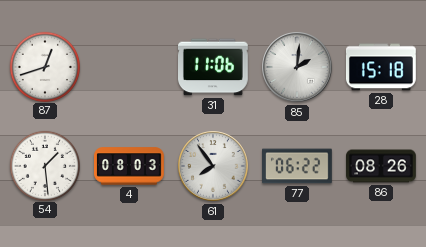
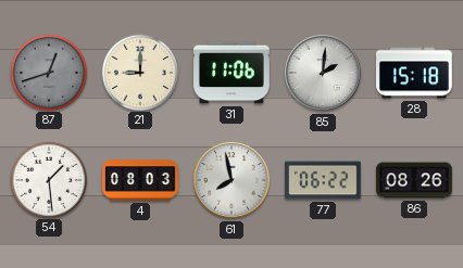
87 dial: white -> grey (48, 72)
21: none -> 9:00 (139, 72)
61: 7:54 -> 7:58 (231, 180)
